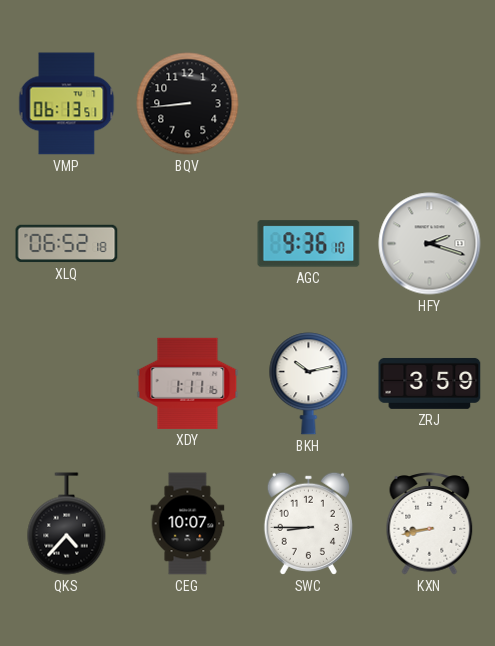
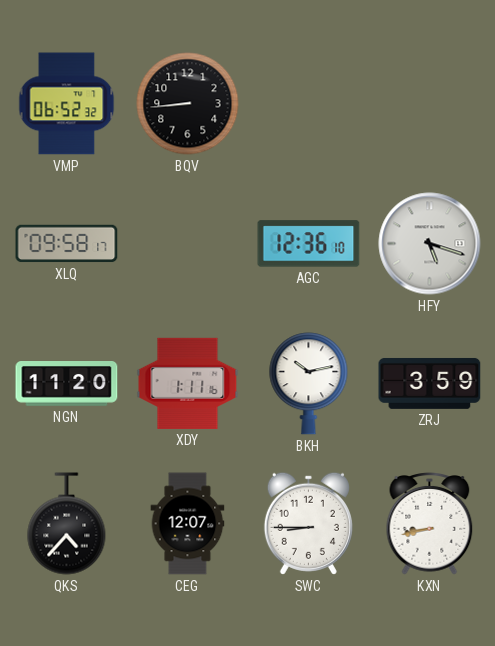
VMP: 06:13 -> 06:52 (67, 104)
XLQ: 06:52 -> 09:58 (67, 244)
AGC: 9:36 -> 12:36 (309, 244)
HFY: 2:18 -> 5:18 (430, 244)
NGN: none -> 11:20 (67, 384)
CEG: 10:07 -> 12:07 (188, 524)
